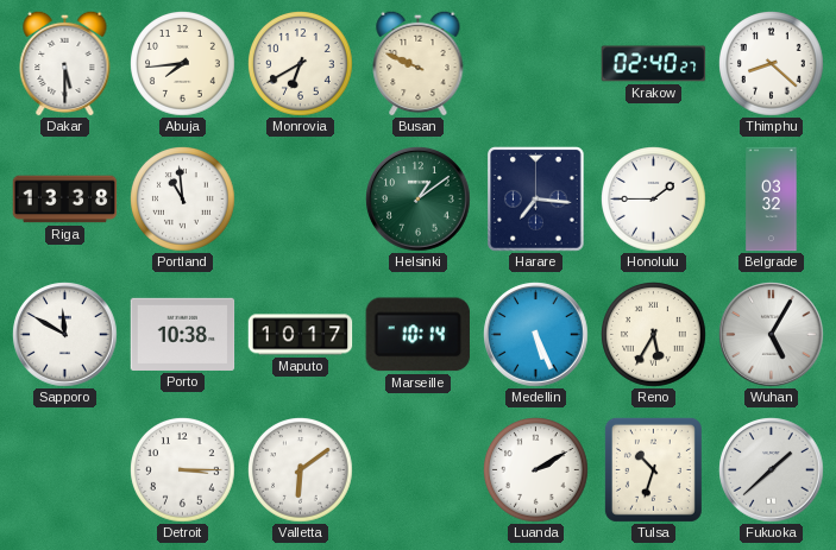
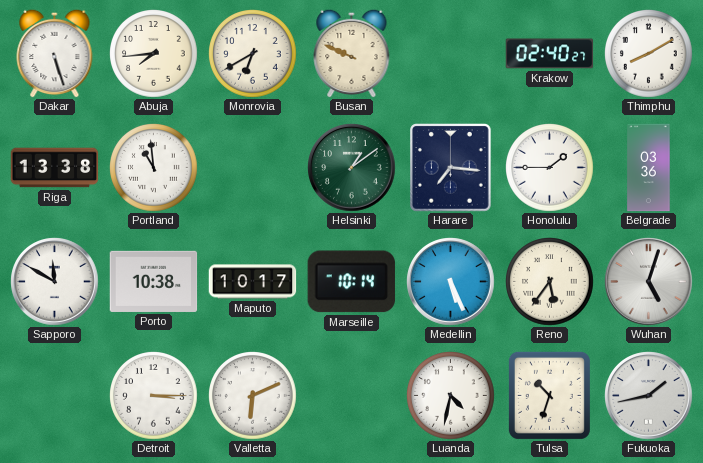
Dakar: 5:30 -> 5:27 (55, 53)
Thimphu: 8:22 -> 8:10 (649, 54)
Belgrade: 03:32 -> 03:36 (649, 168)
Reno: 5:35 -> 5:36 (550, 282)
Wuhan: 5:05 -> 5:03 (649, 282)
Valletta: 6:09 -> 6:11 (253, 396)
Luanda: 2:10 -> 4:32 (451, 396)
Fukuoka: 1:38 -> 1:43 (649, 396)
